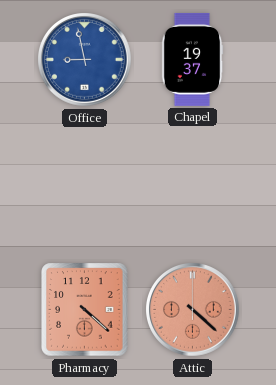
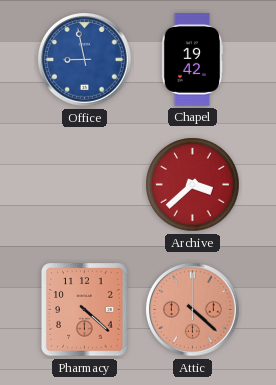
Chapel: 19:37 -> 19:42 (192, 59)
Archive: none -> 3:38 (193, 185)
